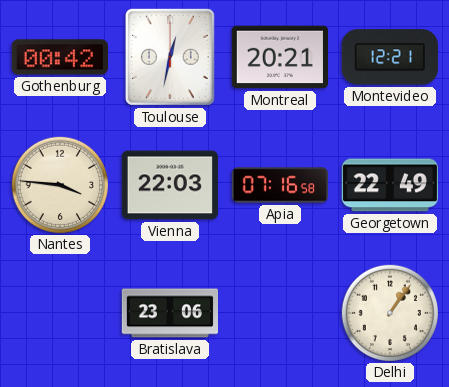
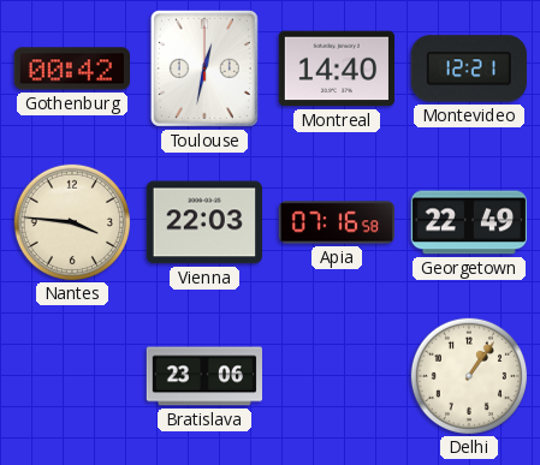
Montreal: 20:21 -> 14:40 (336, 68)
